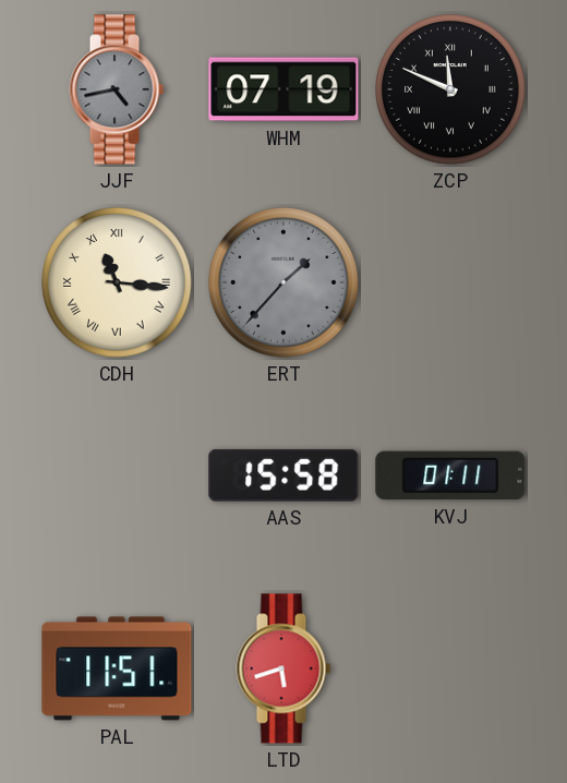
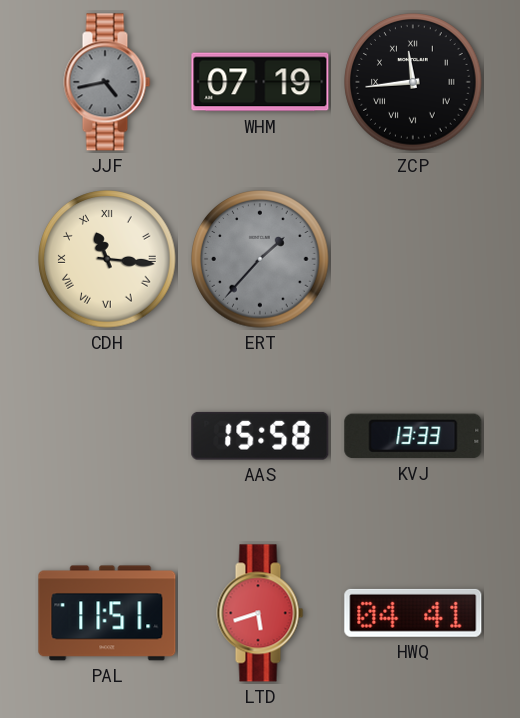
ZCP: 11:49 -> 11:44 (413, 82)
KVJ: 01:11 -> 13:33 (413, 436)
HWQ: none -> 04:41 (413, 613)
